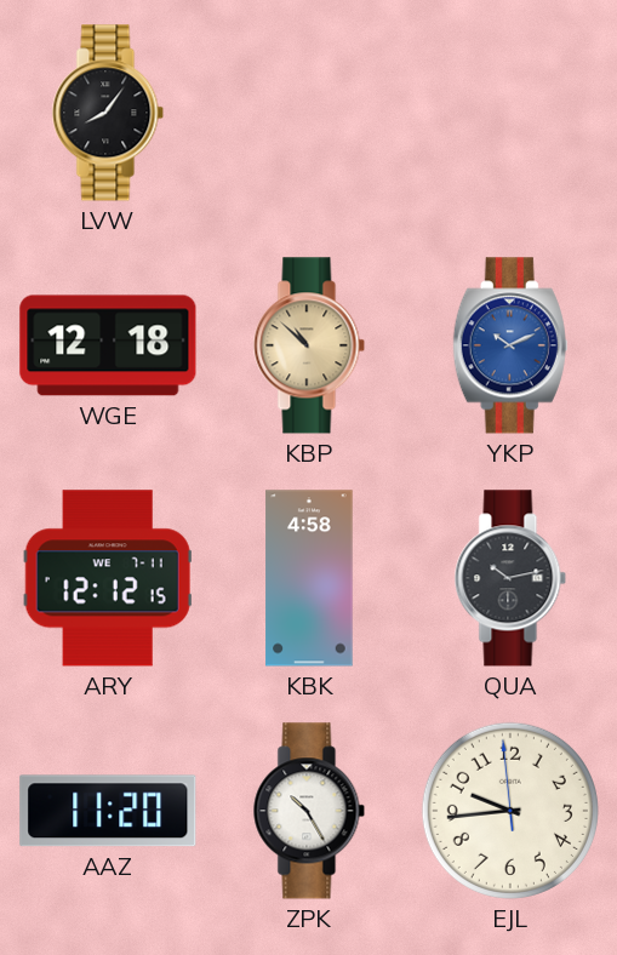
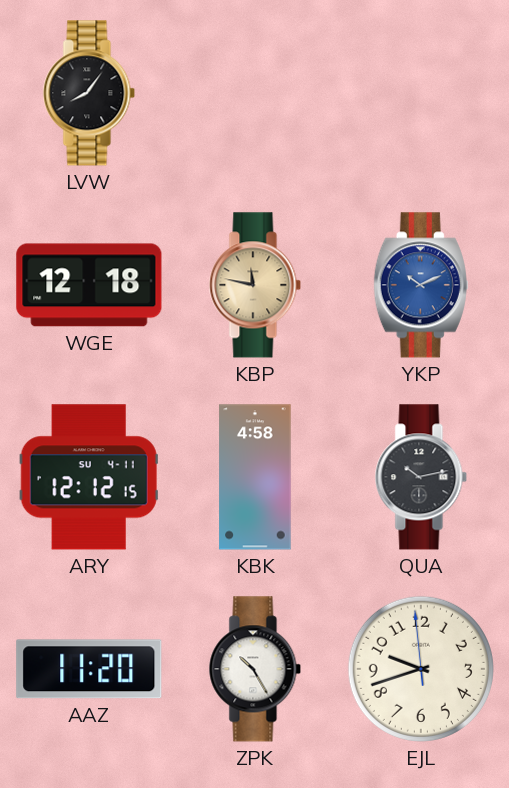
KBP: 10:52 -> 11:47 (255, 285)
ARY date: WE 7-11 -> SU 4-11 (89, 477)
EJL: 9:43 -> 9:41 (421, 669)
